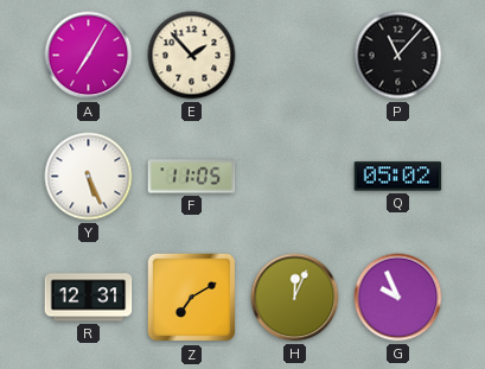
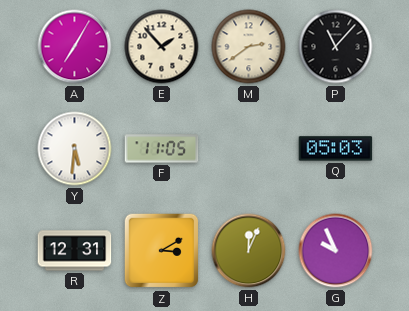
M: none -> 2:39 (249, 47)
Y: 5:26 -> 5:31 (75, 149)
Q: 05:02 -> 05:03 (336, 149)
Z: 7:10 -> 3:10 (162, 251)
